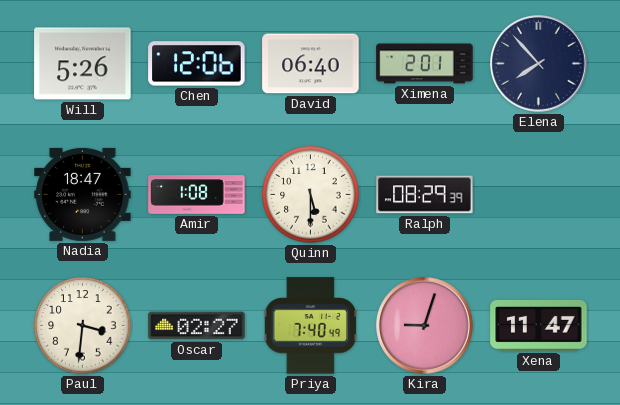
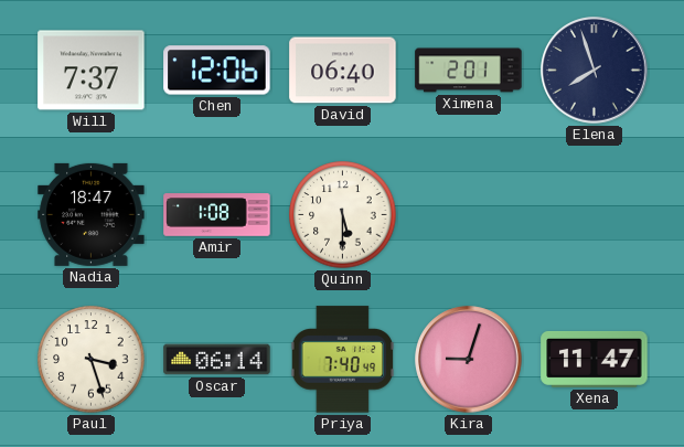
Will: 5:26 -> 7:37 (92, 71)
Elena: 7:53 -> 7:57 (595, 71)
Ralph: 08:29 -> none (425, 195)
Paul: 3:31 -> 3:27 (92, 360)
Oscar: 02:27 -> 06:14 (217, 360)
